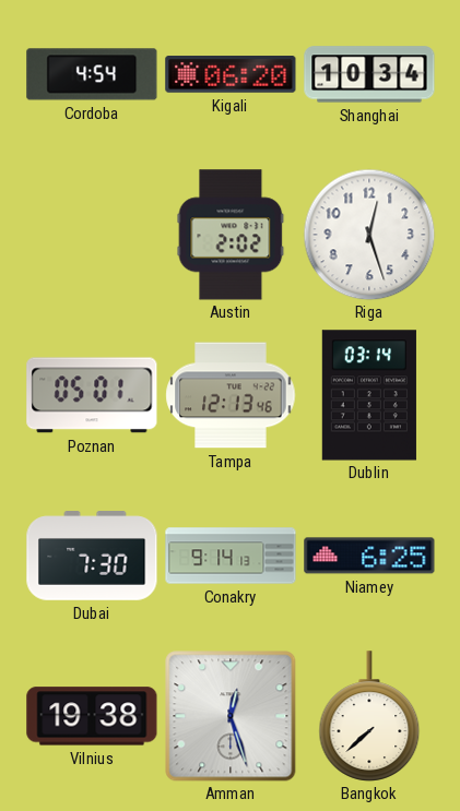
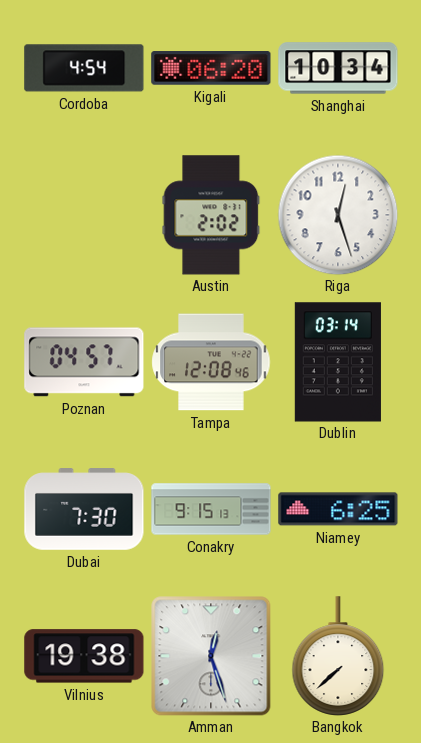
Poznan: 05:01 -> 04:57 (84, 362)
Tampa: 12:13 -> 12:08 (211, 362)
Conakry: 9:14 -> 9:15 (211, 509)
